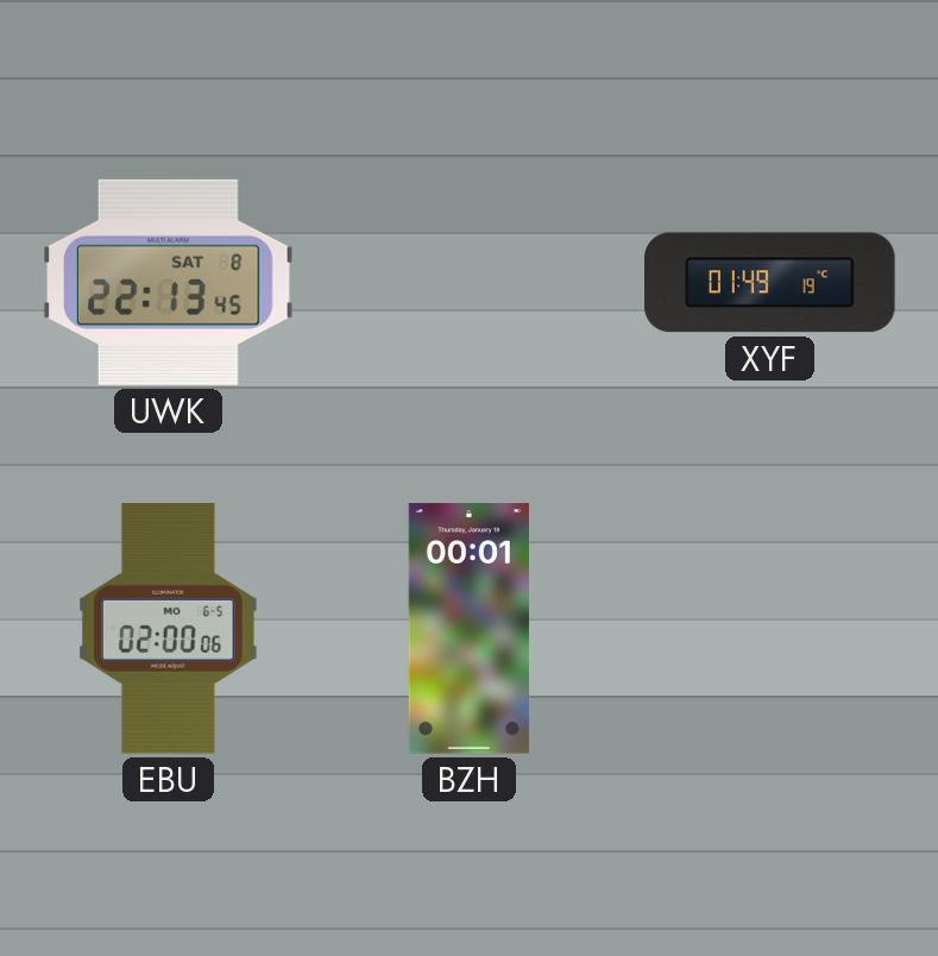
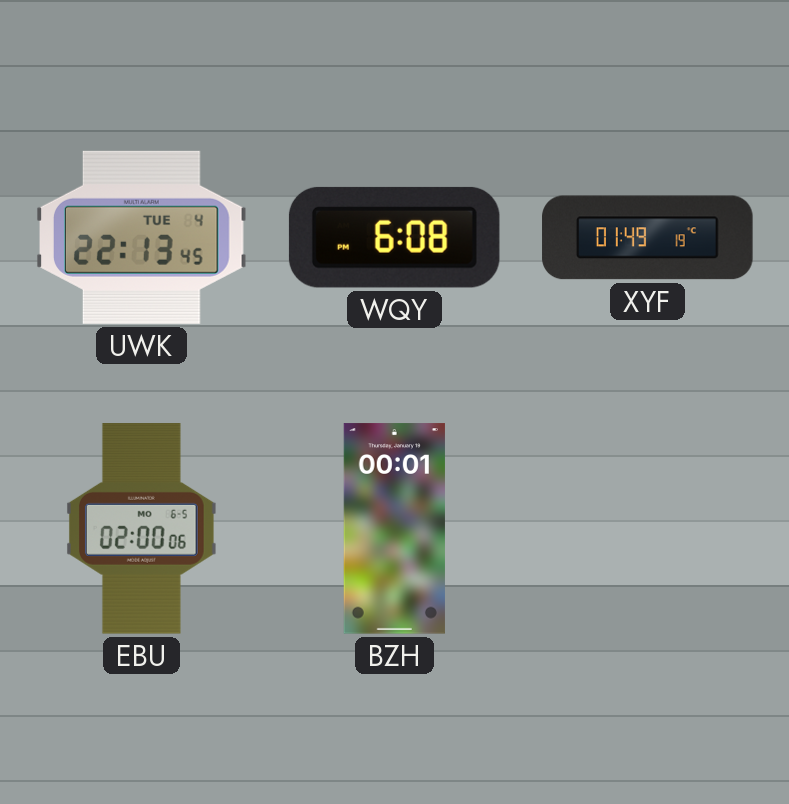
UWK date: SAT 8 -> TUE 4 (142, 237)
WQY: none -> 6:08 (394, 237)
